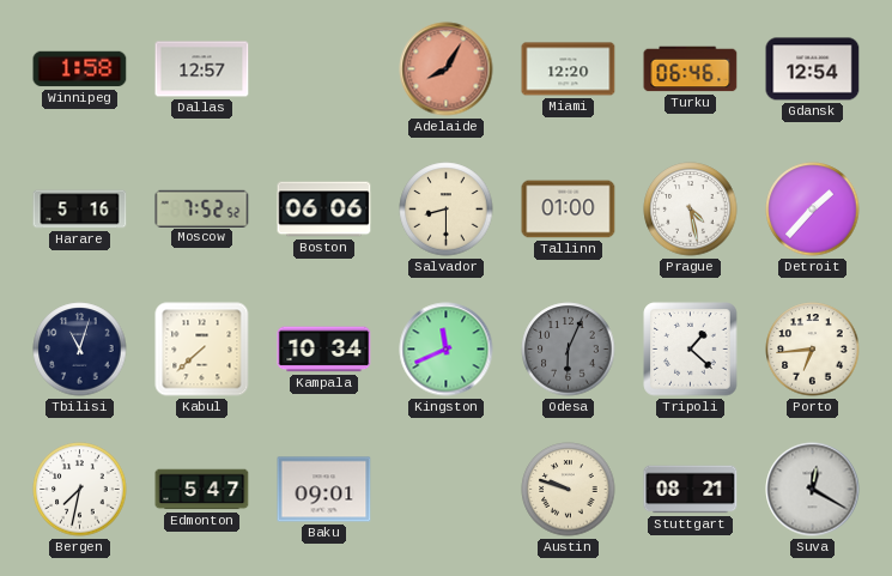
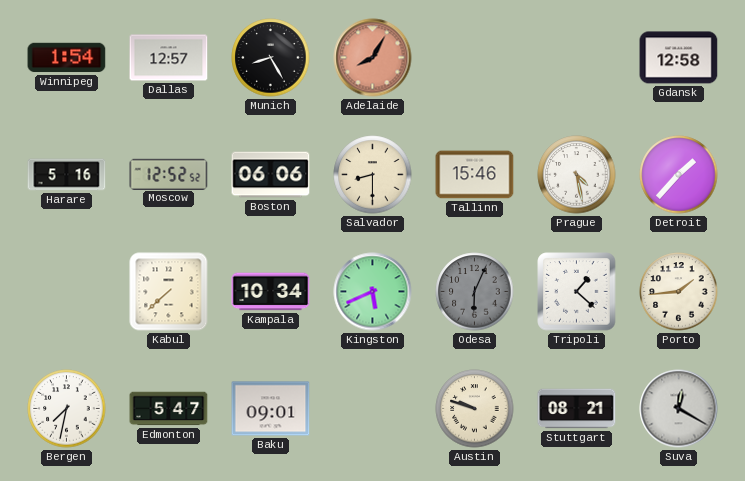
Winnipeg: 1:58 -> 1:54 (67, 58)
Munich: none -> 8:25 (271, 58)
Miami: 12:20 -> none (569, 69)
Turku: 06:46 -> none (691, 69)
Gdansk: 12:54 -> 12:58 (679, 58)
Moscow: 7:52 -> 12:52 (169, 174)
Tallinn: 01:00 -> 15:46 (475, 175)
Tbilisi: 11:03 -> none (80, 350)
Kingston: 11:41 -> 5:41 (373, 292)
Porto: 6:44 -> 1:44 (679, 292)
